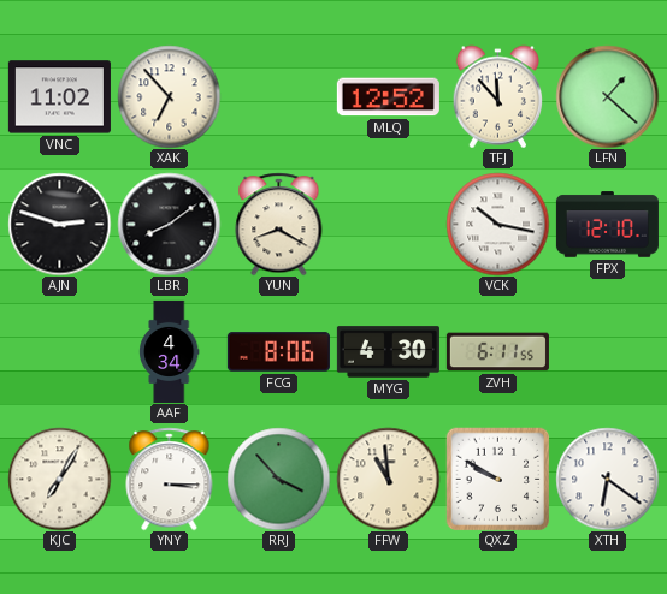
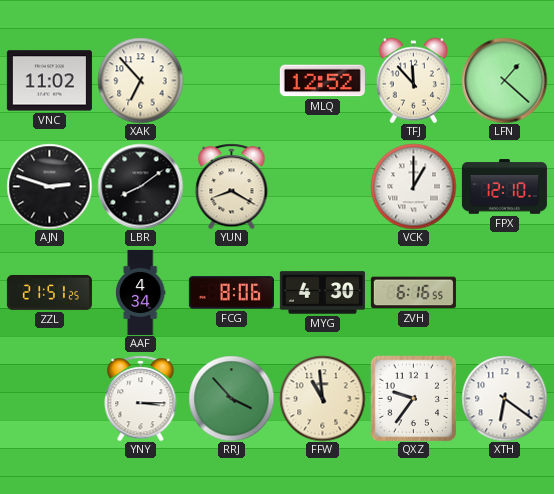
VCK: 10:17 -> 1:00 (413, 186)
ZZL: none -> 21:51 (49, 292)
ZVH: 6:11 -> 6:16 (413, 293)
KJC: 7:05 -> none (59, 479)
QXZ: 9:50 -> 9:36 (413, 398)
